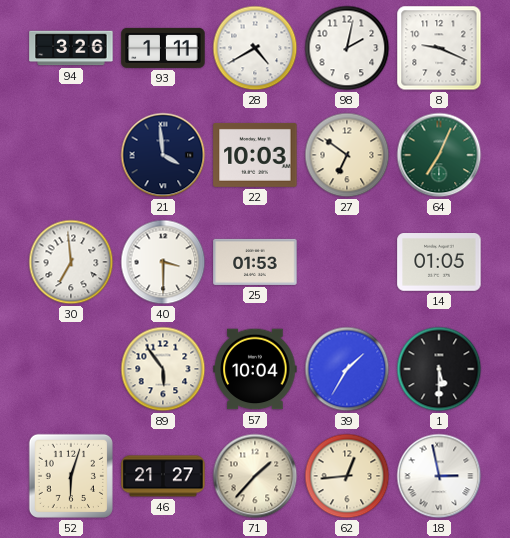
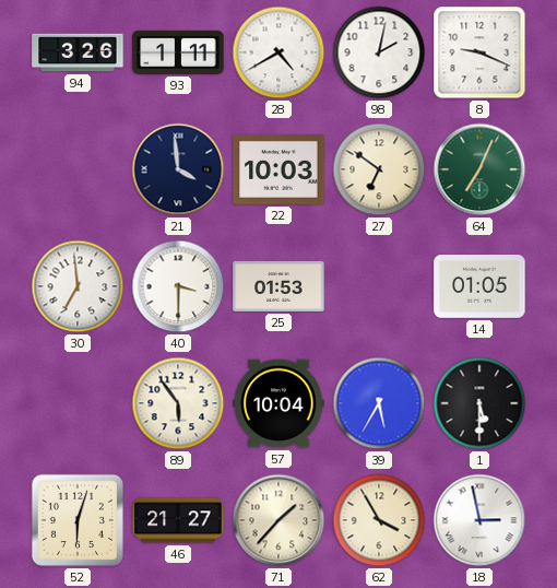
39: 1:35 -> 5:35 (379, 403)
62: 12:44 -> 3:55 (379, 520)
